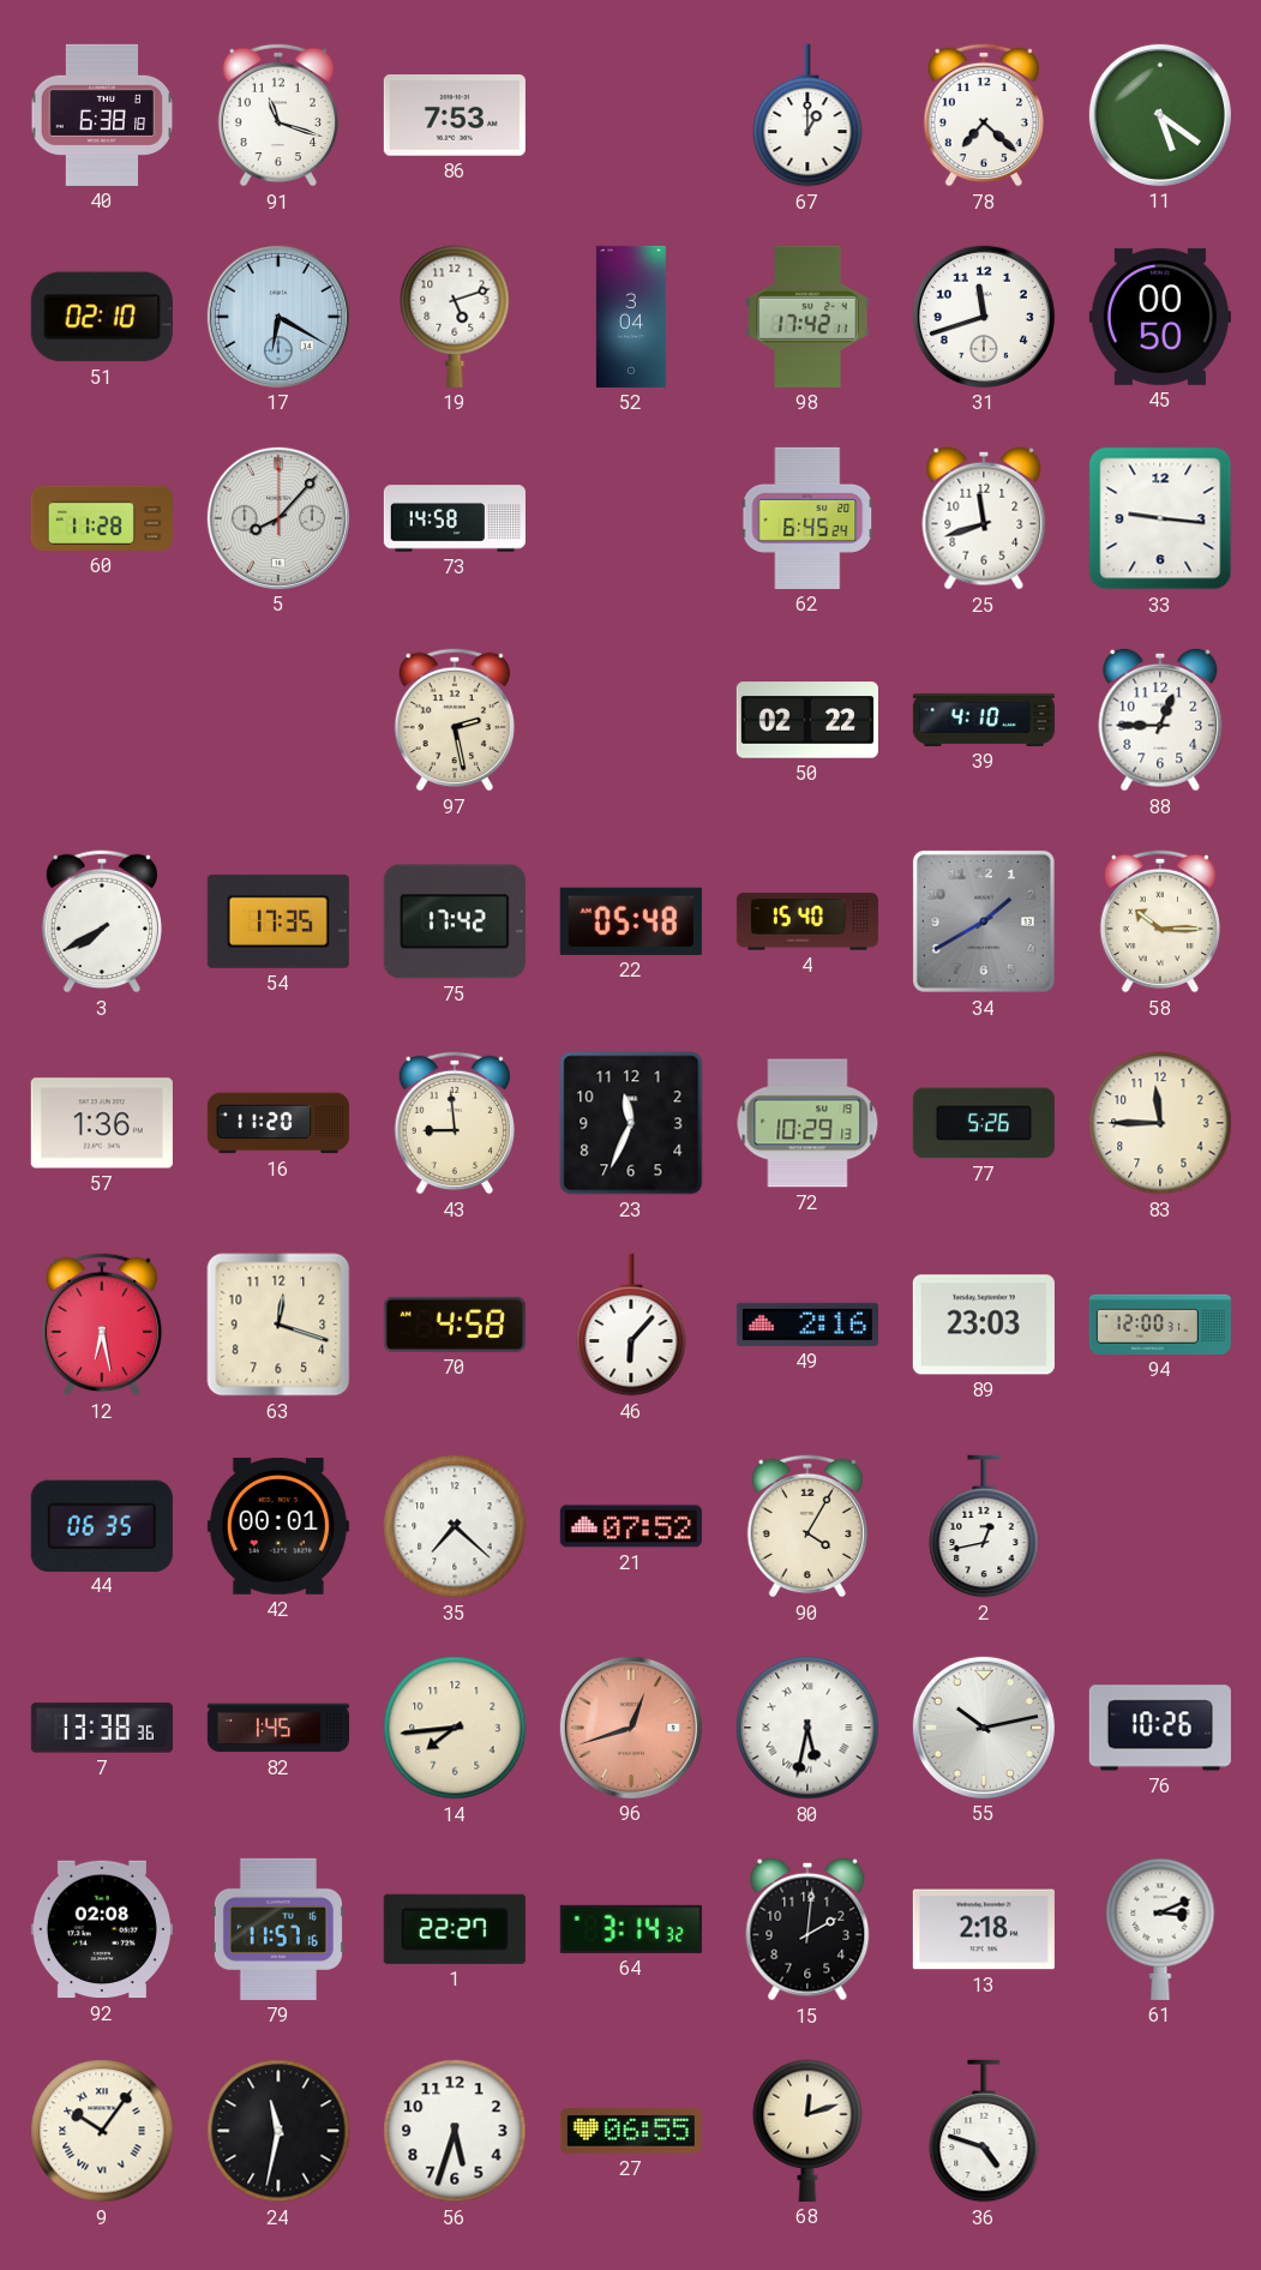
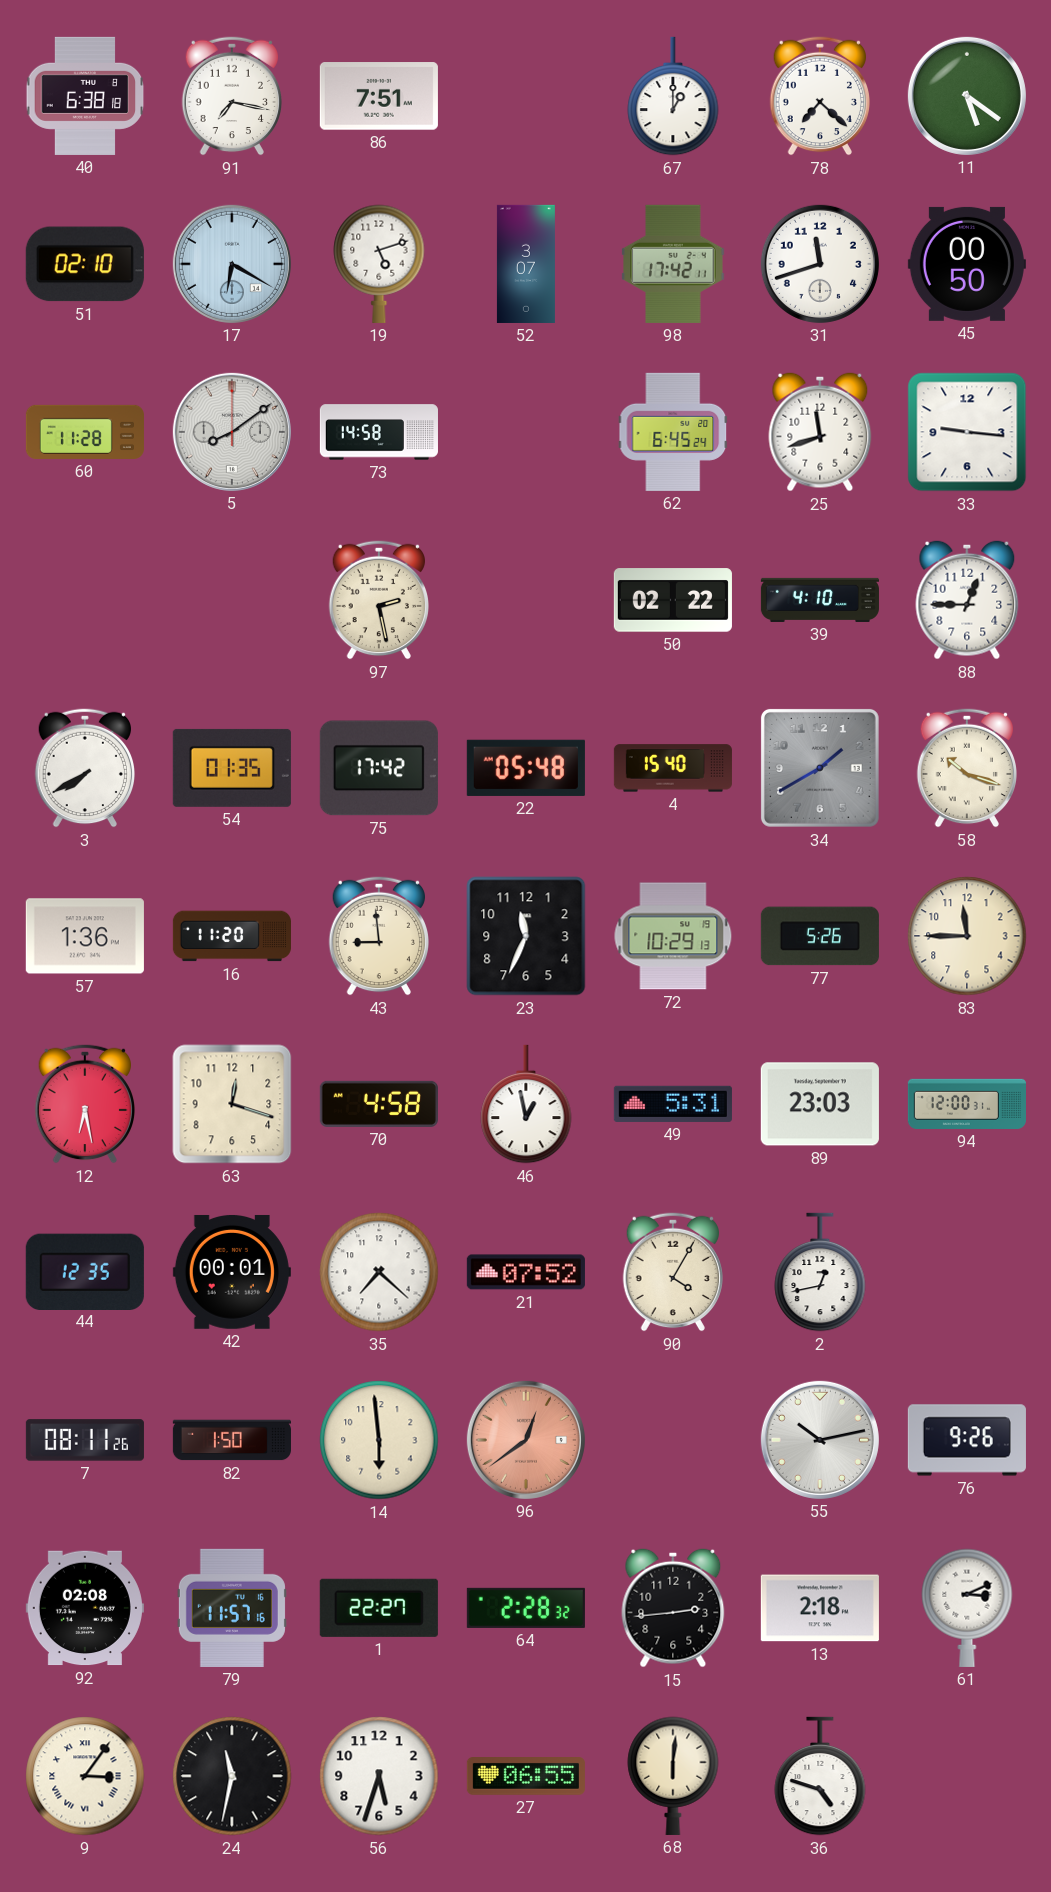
91: 11:18 -> 7:17 (231, 96)
86: 7:53 -> 7:51 (379, 96)
52: 3:04 -> 3:07 (526, 264)
5: 8:07 -> 8:09 (232, 432)
54: 17:35 -> 01:35 (232, 768)
58: 10:15 -> 10:18 (966, 768)
46: 6:07 -> 12:58 (526, 1104)
49: 2:16 -> 5:31 (673, 1104)
44: 06:35 -> 12:35 (85, 1271)
7: 13:38 -> 08:11 (85, 1440)
82: 1:45 -> 1:50 (232, 1440)
14: 7:44 -> 5:59 (379, 1440)
96: 12:42 -> 12:39 (526, 1440)
80: 5:32 -> none (807, 1728)
76: 10:26 -> 9:26 (967, 1440)
64: 3:14 -> 2:28 (526, 1608)
15: 2:01 -> 2:44 (673, 1608)
9: 10:06 -> 3:06 (85, 1776)
68: 12:12 -> 6:01 (673, 1776)
